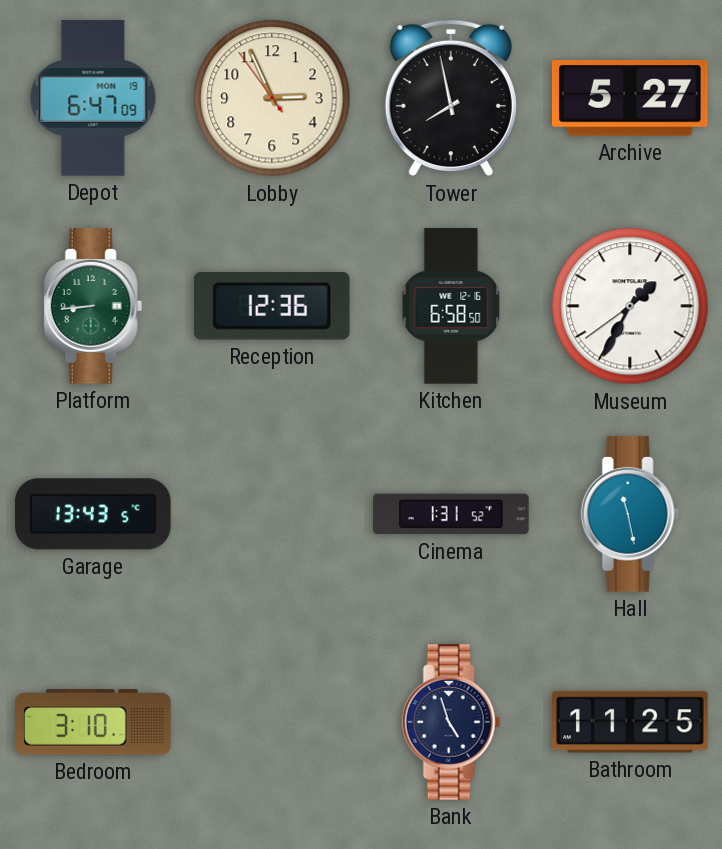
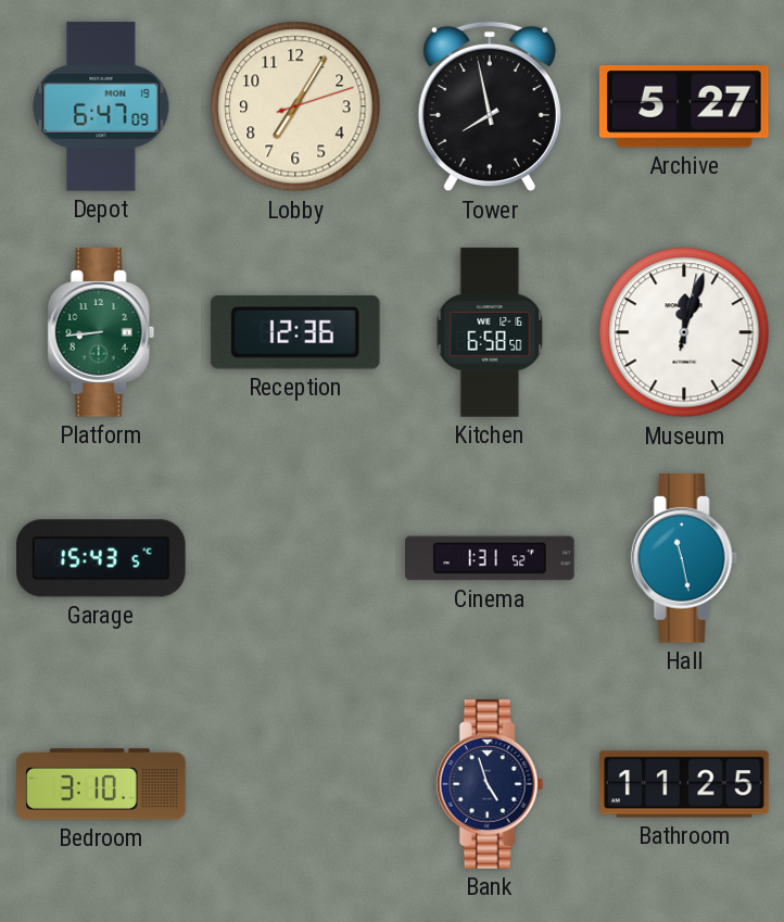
Lobby: 2:55 -> 7:05 (295, 106)
Museum: 1:34 -> 12:03 (684, 332)
Garage: 13:43 -> 15:43 (102, 558)
